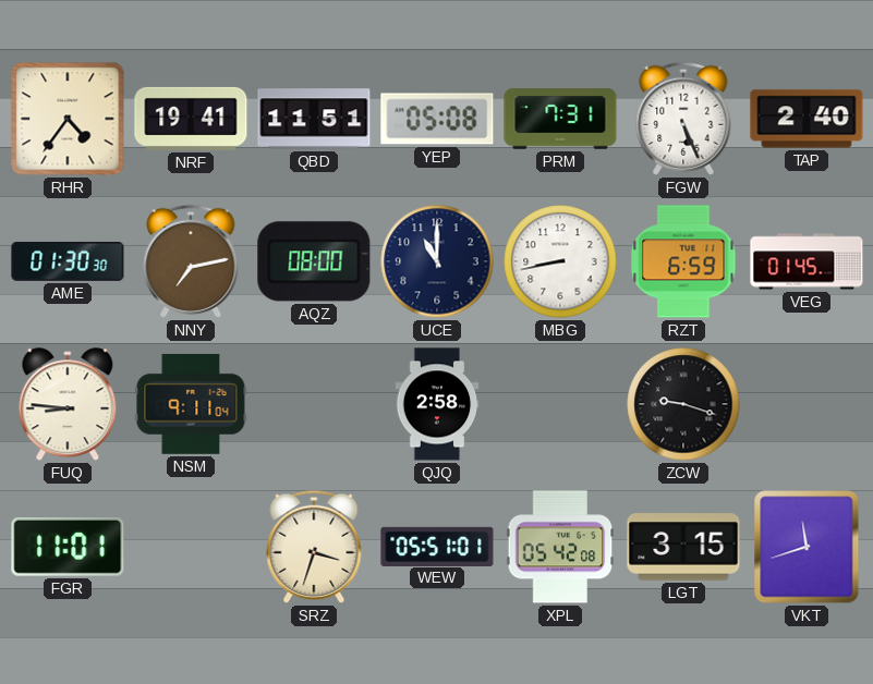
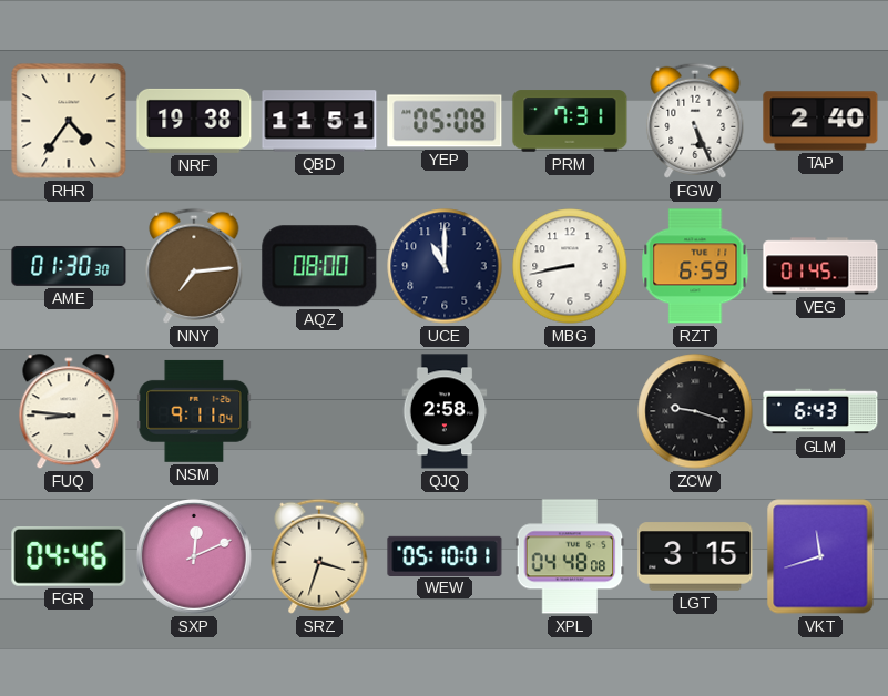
NRF: 19:41 -> 19:38 (194, 121)
NNY: 7:13 -> 7:14 (194, 266)
GLM: none -> 6:43 (820, 411)
FGR: 11:01 -> 04:46 (69, 557)
SXP: none -> 12:11 (194, 556)
WEW: 05:51 -> 05:10 (445, 555)
XPL: 05:42 -> 04:48 (570, 556)
